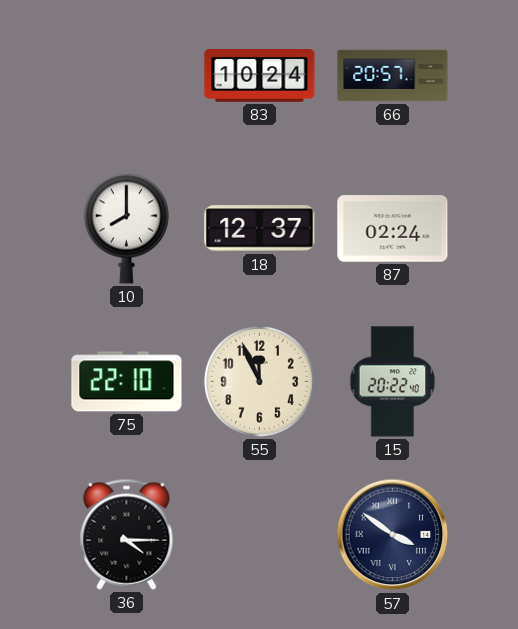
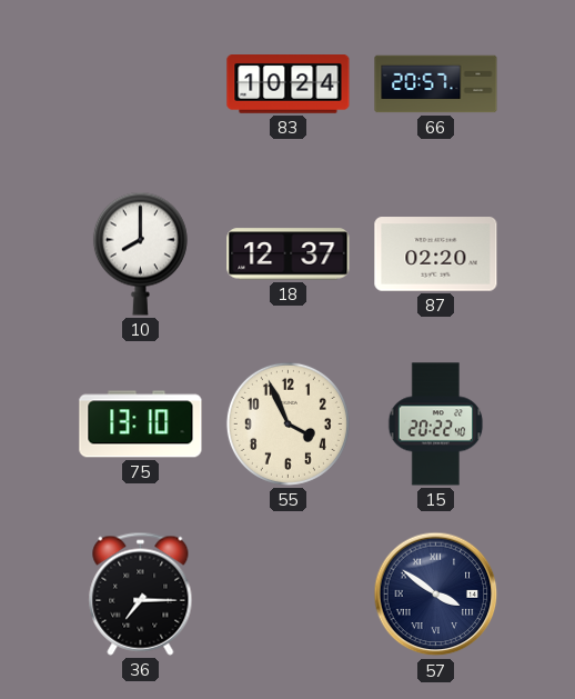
87: 02:24 -> 02:20 (436, 254)
75: 22:10 -> 13:10 (141, 425)
55: 11:56 -> 3:56 (287, 423)
36: 4:15 -> 7:15 (141, 593)
